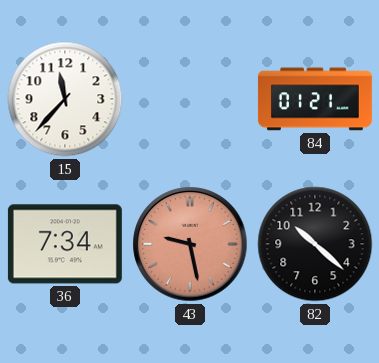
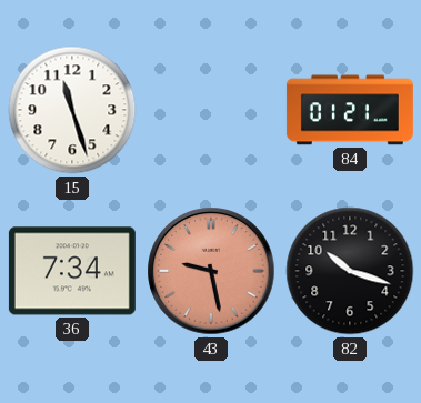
15: 11:37 -> 11:27 (72, 110)
82: 10:22 -> 10:18 (350, 271)
